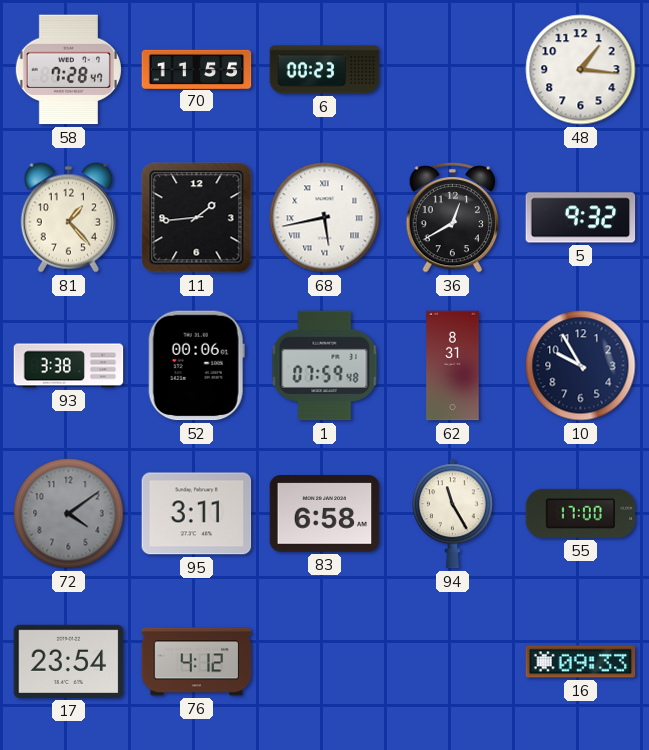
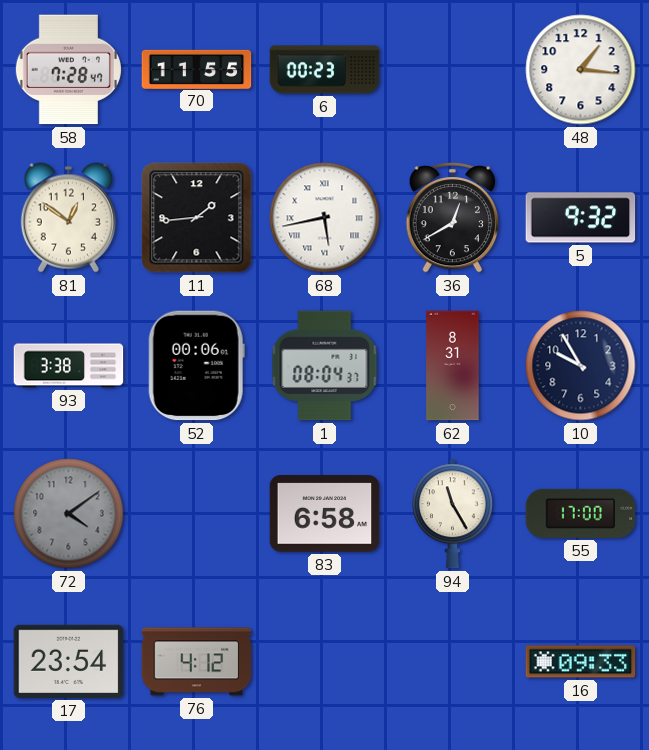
81: 1:23 -> 12:51 (68, 218)
1: 07:59 -> 08:04 (325, 366)
95: 3:11 -> none (197, 514)
